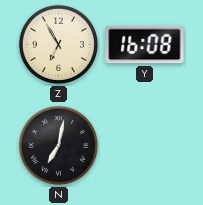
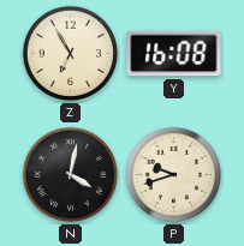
N: 7:02 -> 4:02 (71, 175)
P: none -> 9:42 (174, 175)
